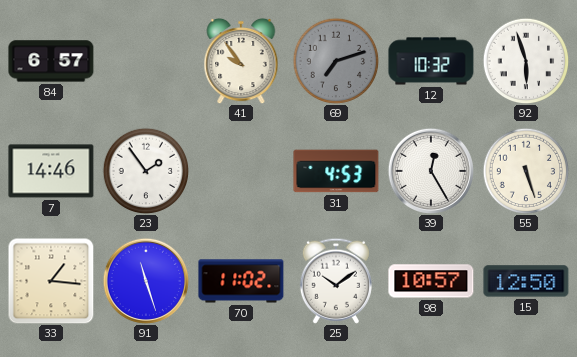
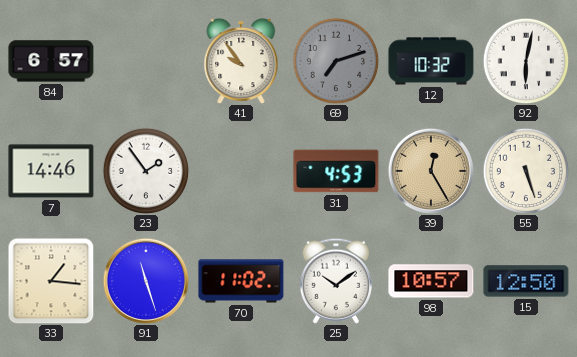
92: 5:57 -> 6:02 (526, 61)
39 dial: white -> champagne (431, 171)
